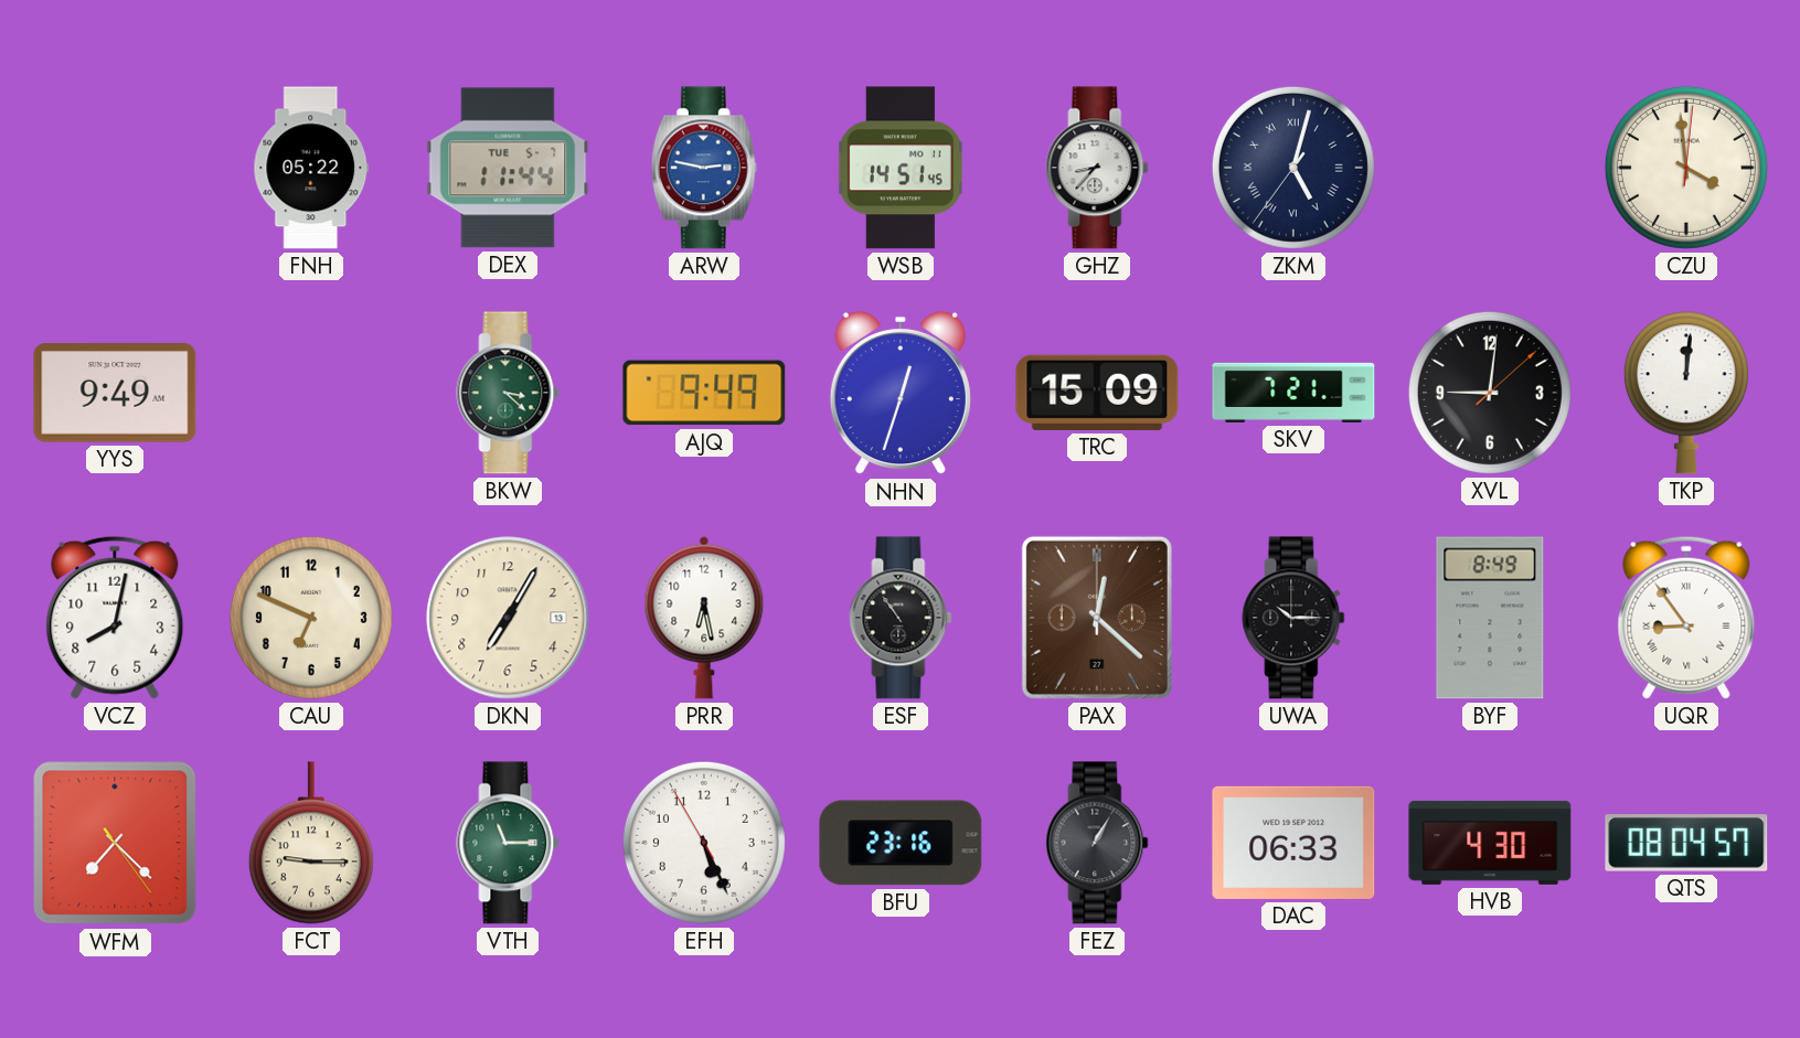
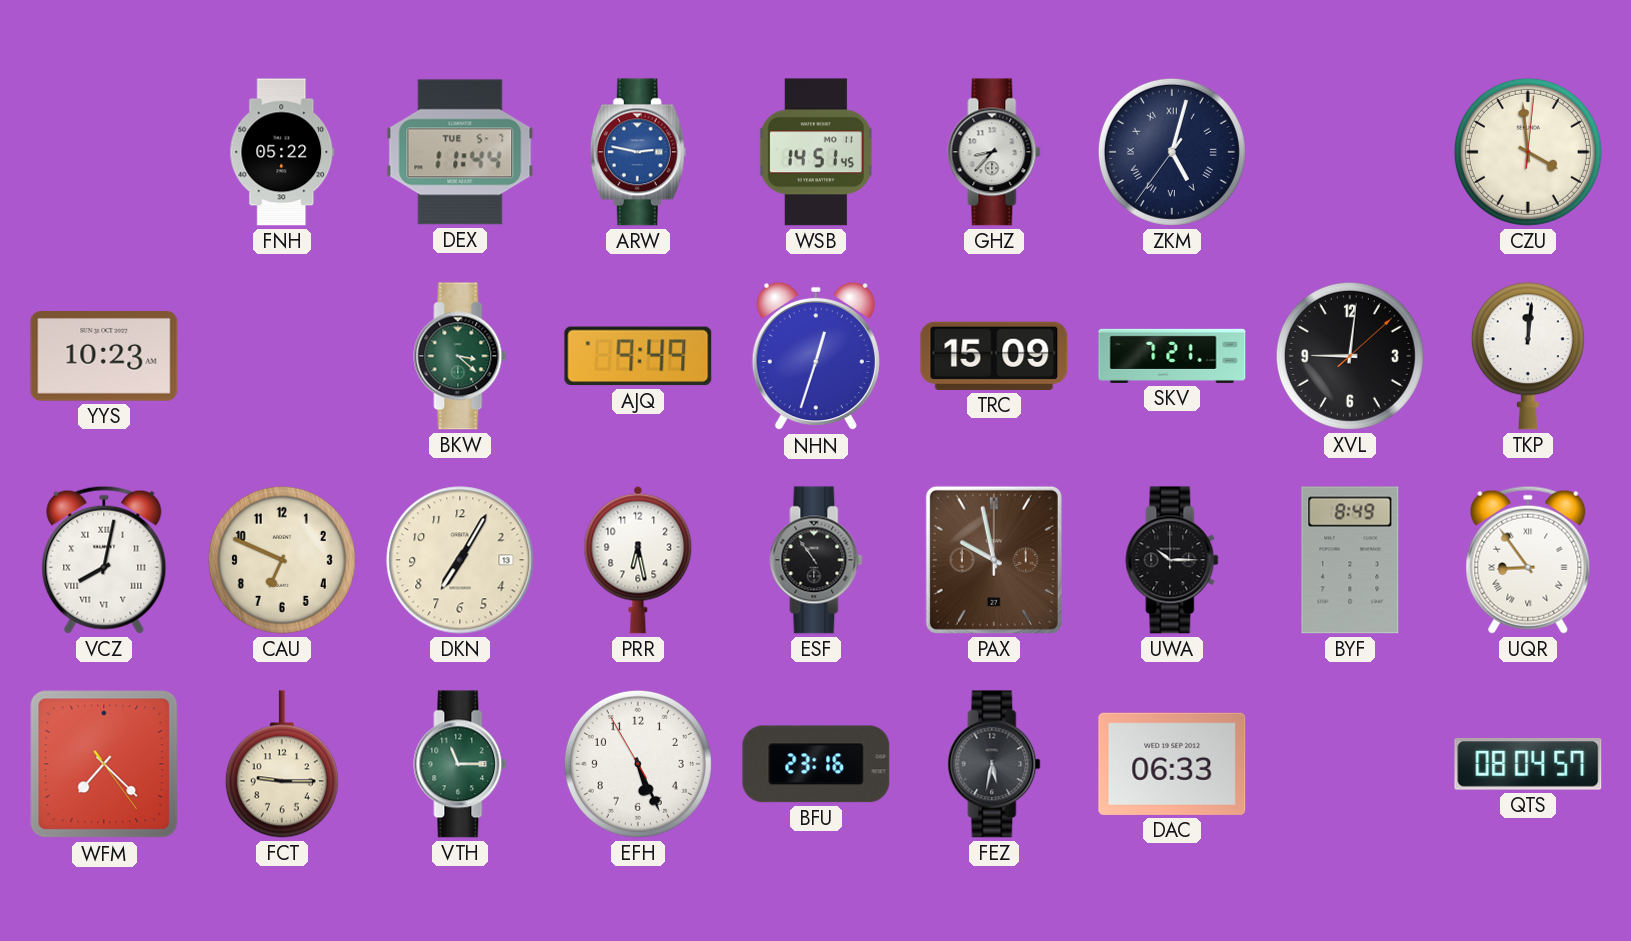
YYS: 9:49 -> 10:23 (104, 357)
VCZ numerals: Arabic -> Roman (104, 560)
PAX: 12:22 -> 9:58 (994, 560)
FEZ: 1:05 -> 5:32 (994, 764)
HVB: 4:30 -> none (1490, 843)
